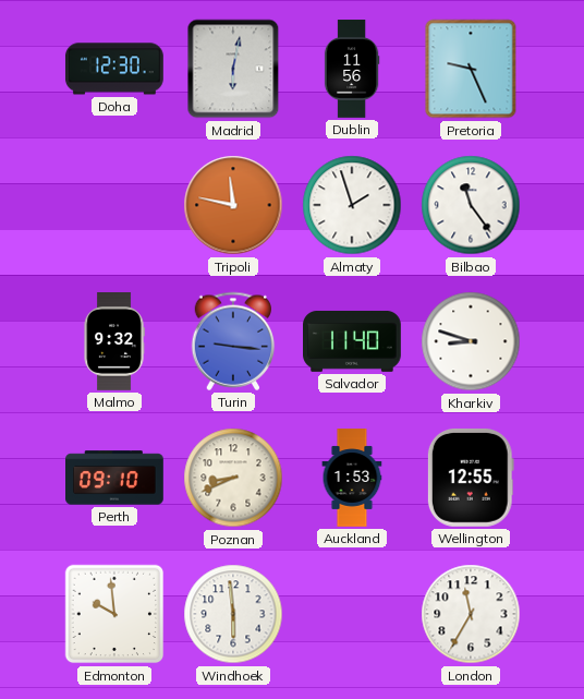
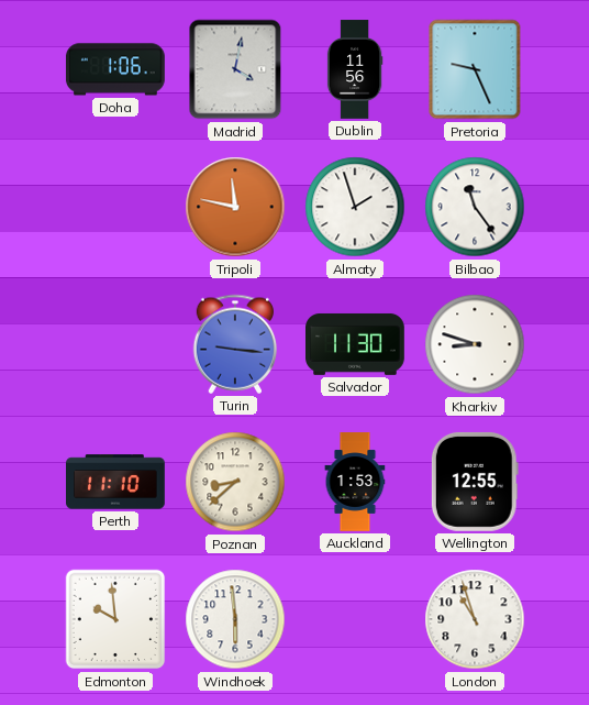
Doha: 12:30 -> 1:06 (115, 69)
Madrid: 6:02 -> 4:02 (235, 69)
Malmo: 9:32 -> none (114, 342)
Salvador: 11:40 -> 11:30 (356, 344)
Perth: 09:10 -> 11:10 (116, 482)
Poznan: 8:41 -> 8:38 (235, 482)
London: 11:35 -> 10:57 (475, 619)
